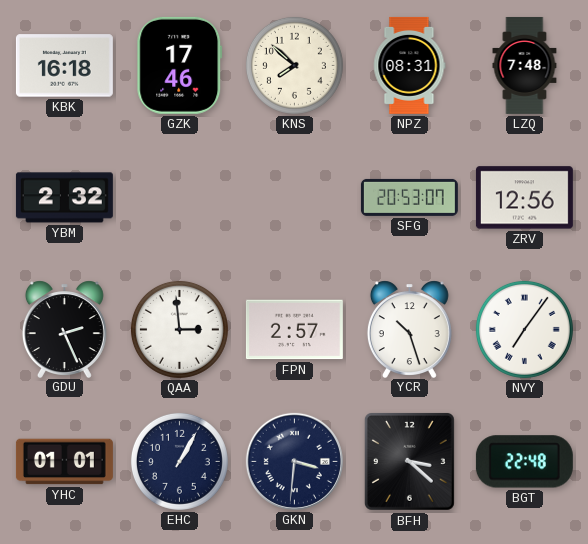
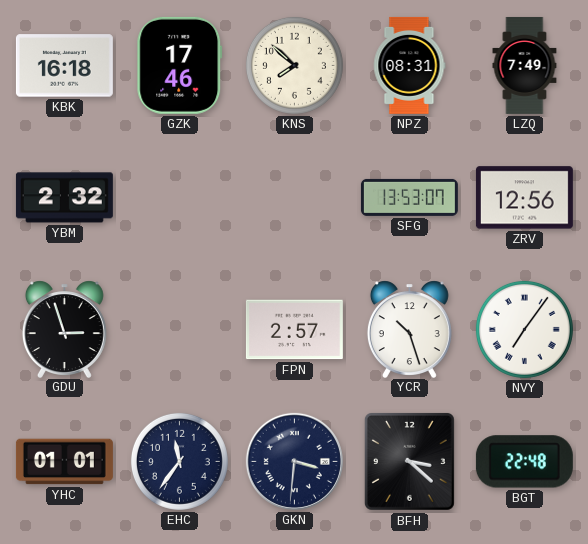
LZQ: 7:48 -> 7:49 (525, 65)
SFG: 20:53 -> 13:53 (409, 197)
GDU: 2:26 -> 2:57 (64, 329)
QAA: 2:59 -> none (179, 329)
EHC: 1:05 -> 11:36 (179, 461)
